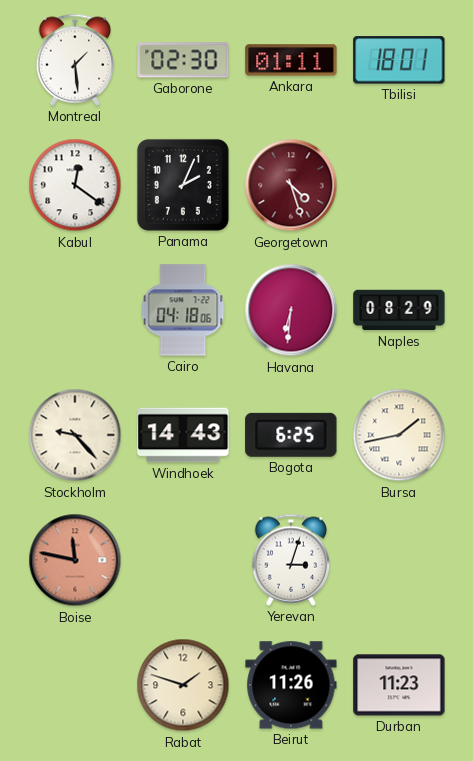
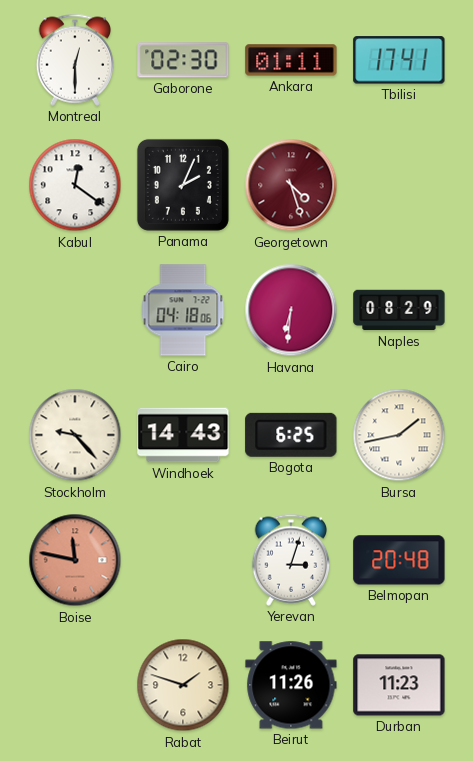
Montreal: 1:29 -> 12:30 (75, 60)
Tbilisi: 18:01 -> 17:41 (399, 60)
Belmopan: none -> 20:48 (399, 560)
